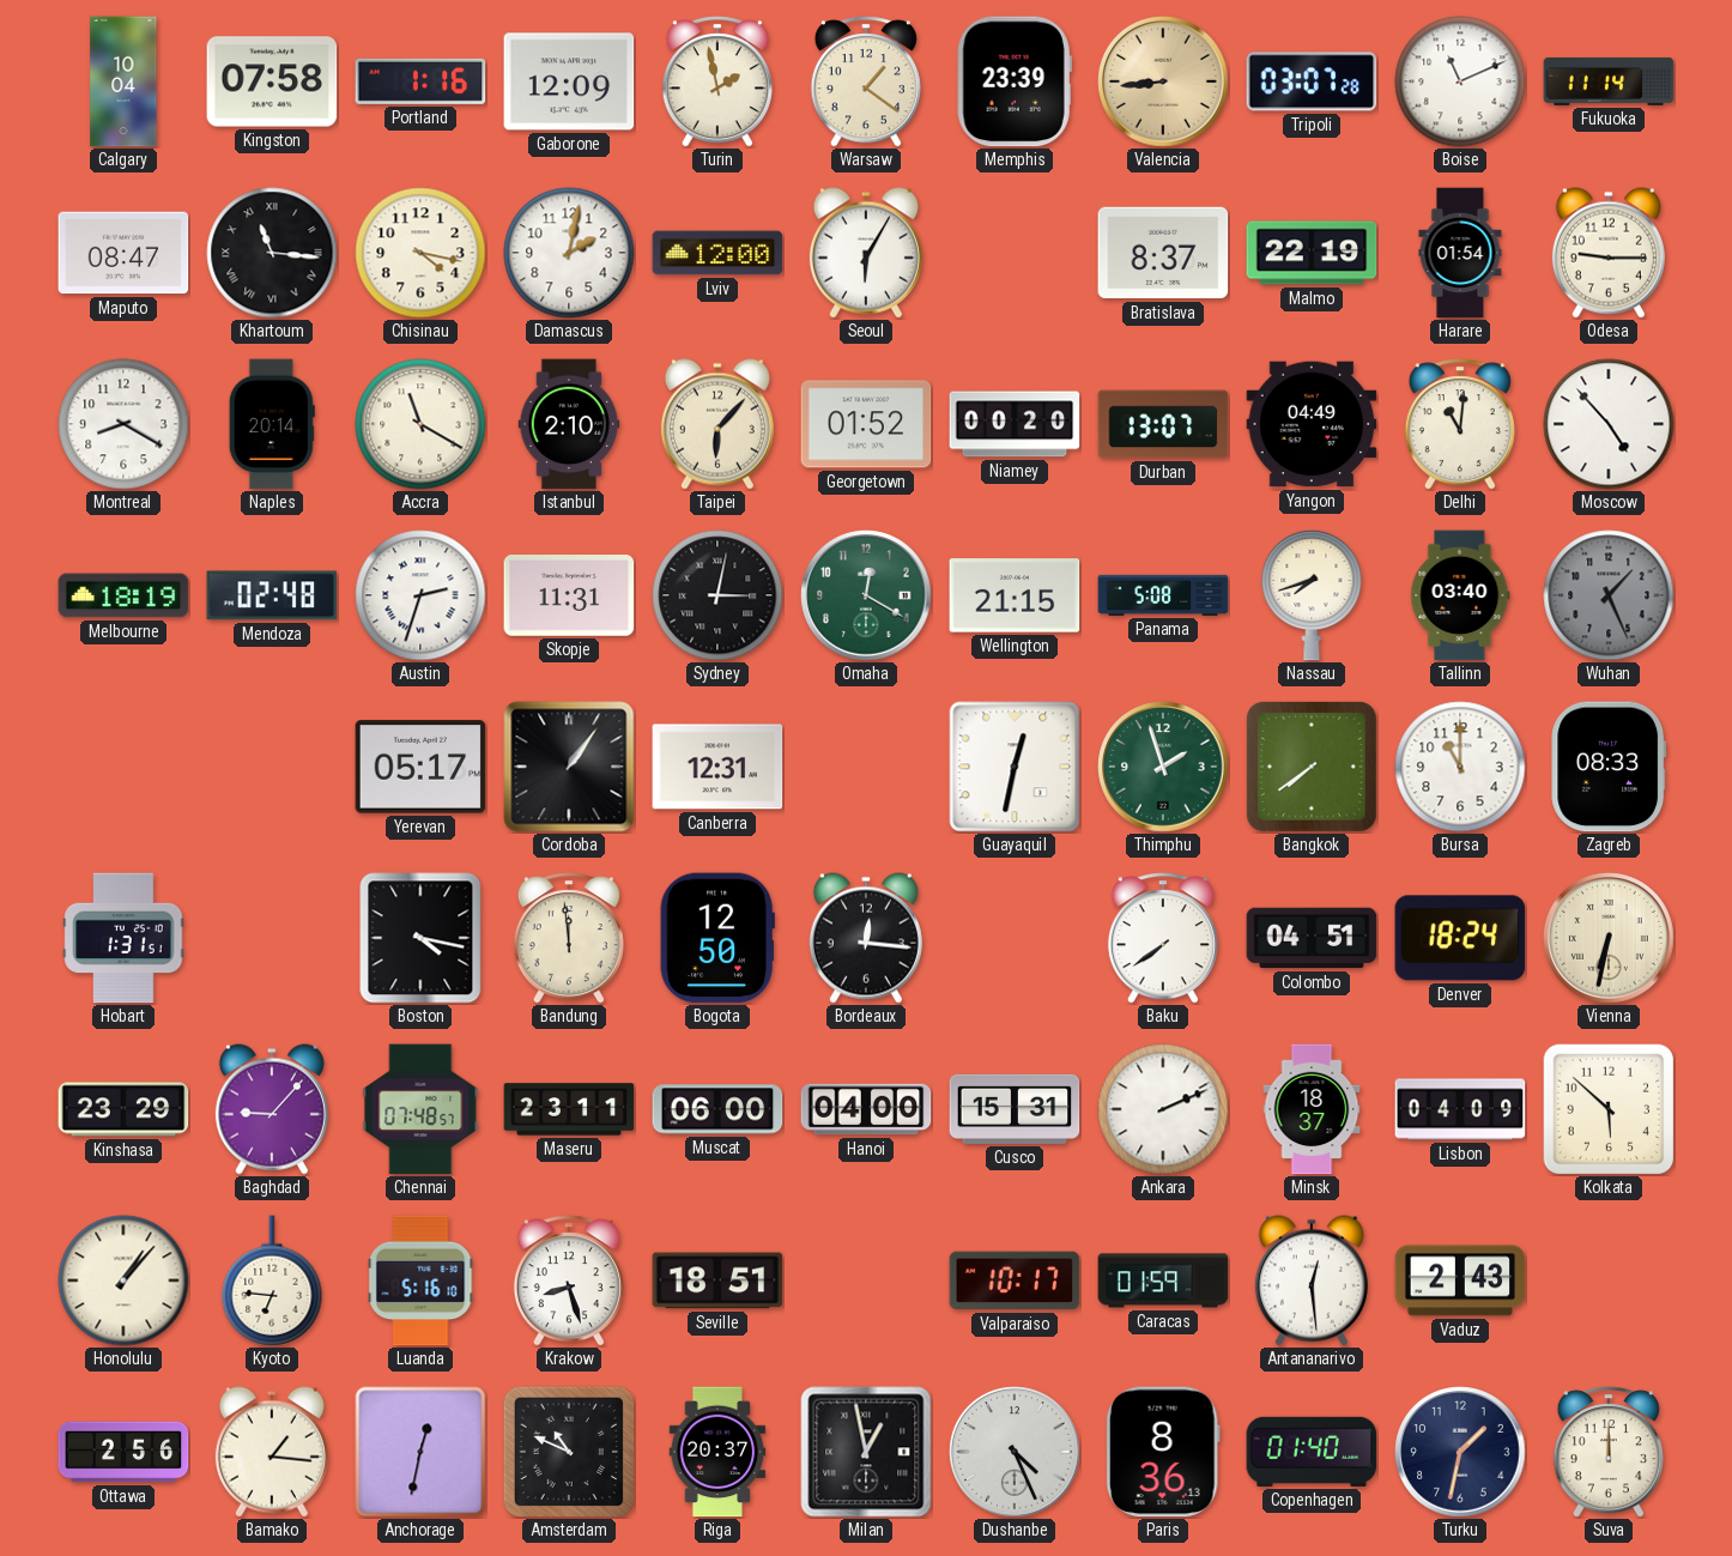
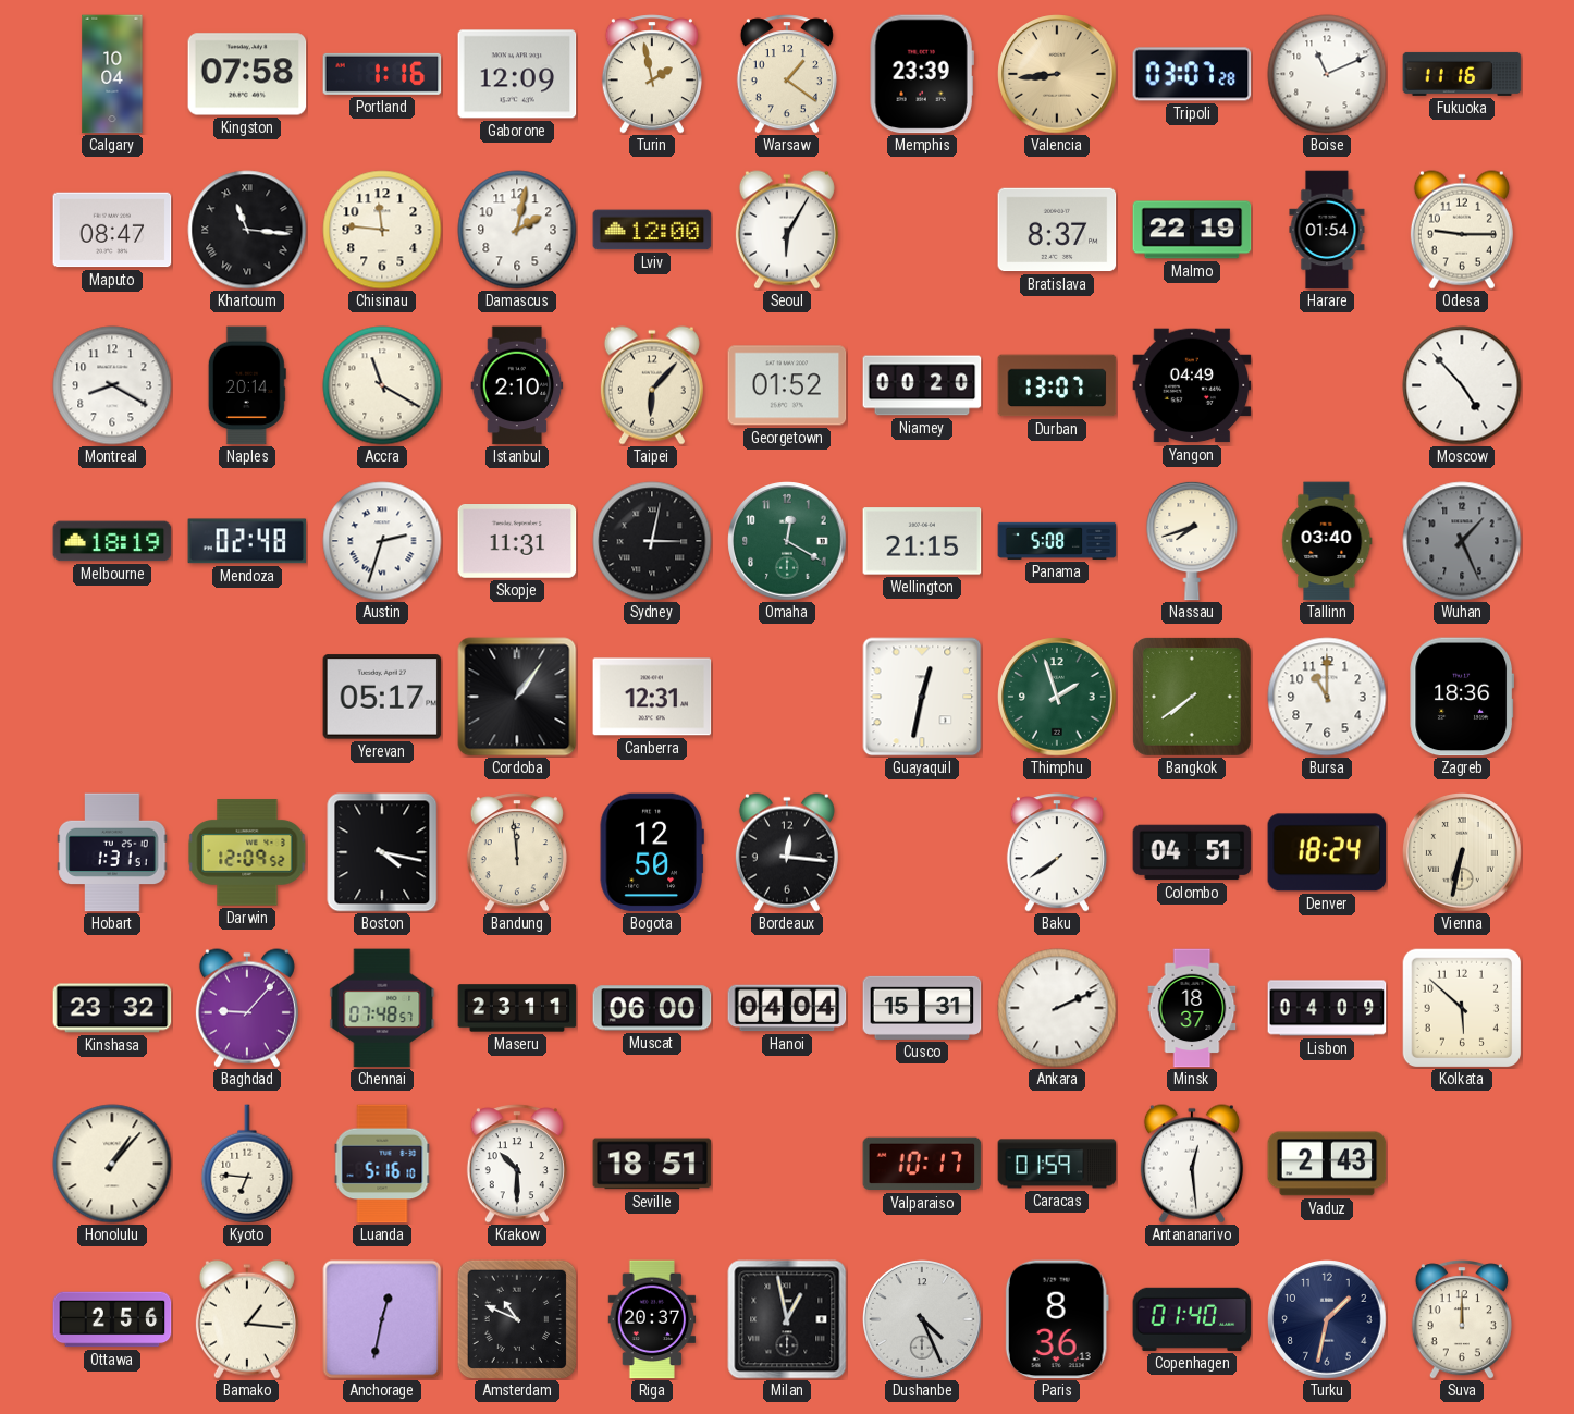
Fukuoka: 11:14 -> 11:16 (1462, 74)
Chisinau: 4:17 -> 11:46 (382, 230)
Delhi: 11:01 -> none (1460, 424)
Zagreb: 08:33 -> 18:36 (1461, 697)
Darwin: none -> 12:09 (247, 852)
Kinshasa: 23:29 -> 23:32 (112, 1008)
Hanoi: 04:00 -> 04:04 (787, 1008)
Krakow: 8:27 -> 10:30 (517, 1164)
